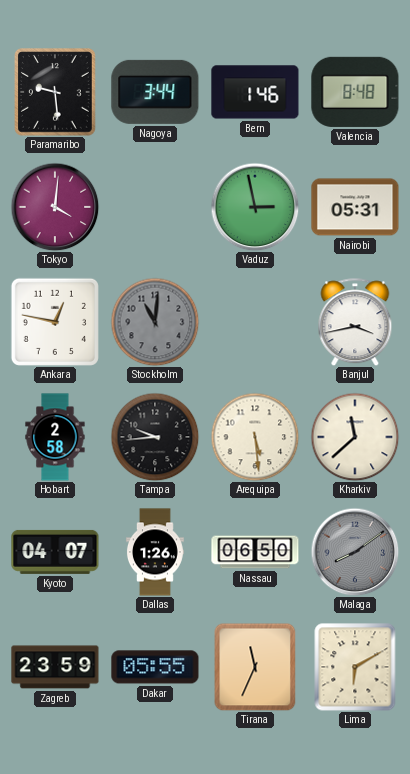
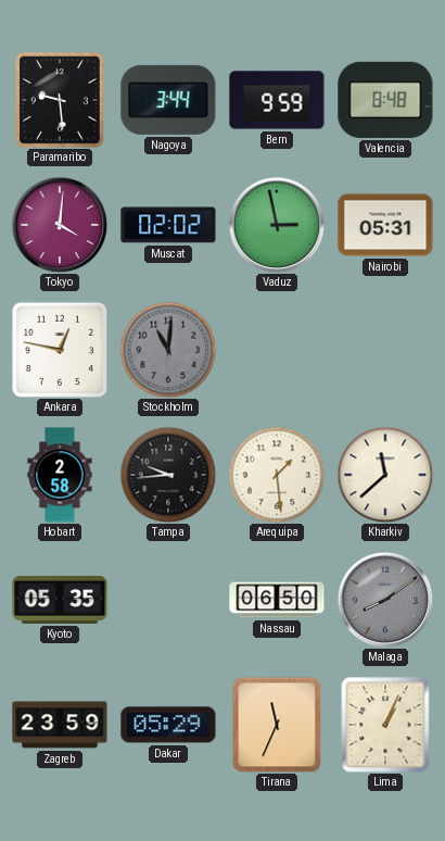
Bern: 1:46 -> 9:59 (277, 100)
Muscat: none -> 02:02 (168, 225)
Banjul: 3:43 -> none (355, 322)
Arequipa: 5:29 -> 1:29 (277, 475)
Kyoto: 04:07 -> 05:35 (60, 600)
Dallas: 1:26 -> none (155, 552)
Dakar: 05:55 -> 05:29 (168, 725)
Lima: 6:10 -> 1:04 (385, 725)
